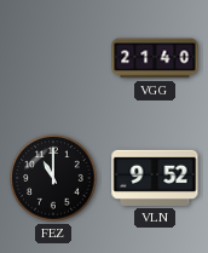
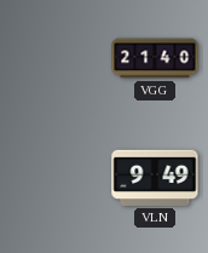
FEZ: 11:00 -> none (53, 178)
VLN: 9:52 -> 9:49 (155, 178)
